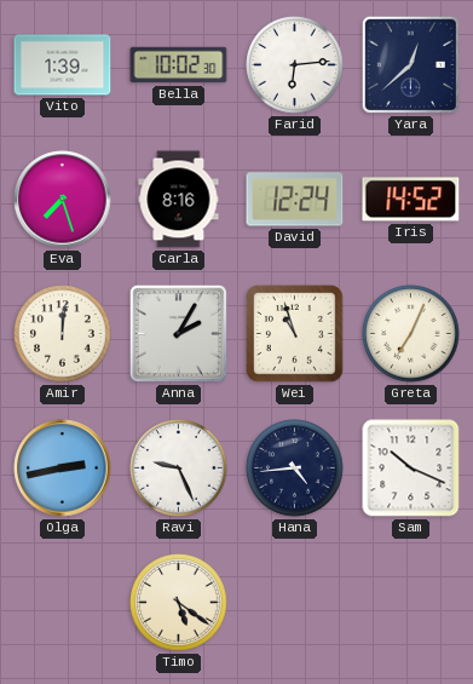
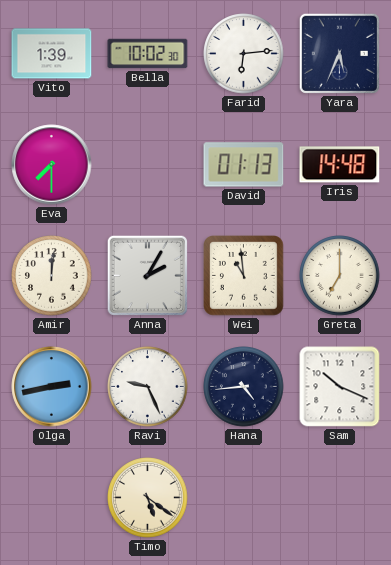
Yara: 12:38 -> 5:34 (339, 53)
Eva: 7:27 -> 7:30 (52, 165)
Carla: 8:16 -> none (179, 200)
David: 12:24 -> 01:13 (244, 165)
Iris: 14:52 -> 14:48 (340, 165)
Wei: 10:57 -> 10:59 (244, 276)
Greta: 7:04 -> 7:00 (340, 276)
